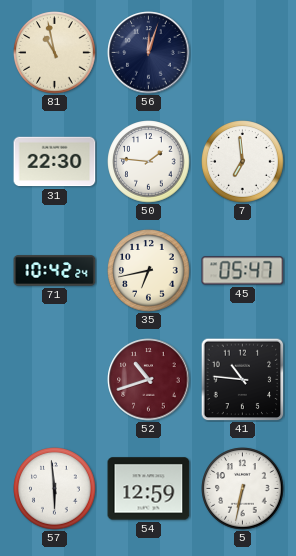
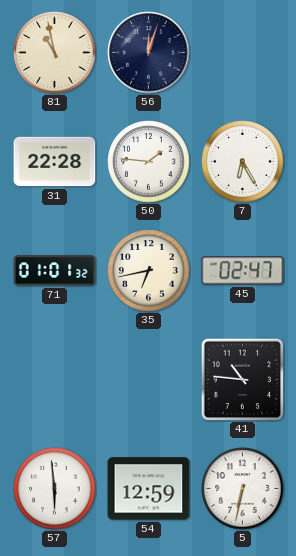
31: 22:30 -> 22:28 (55, 162)
7: 6:59 -> 6:25 (243, 162)
71: 10:42 -> 01:01 (55, 271)
45: 05:47 -> 02:47 (243, 271)
52: 10:42 -> none (149, 380)
